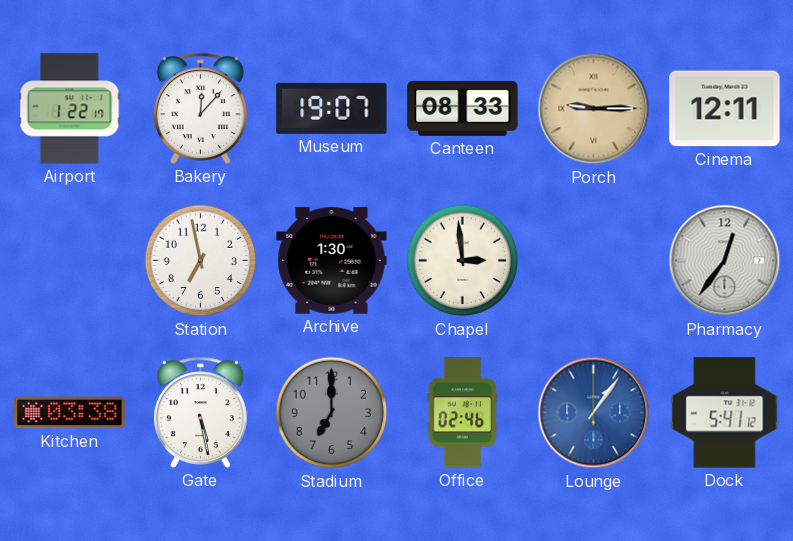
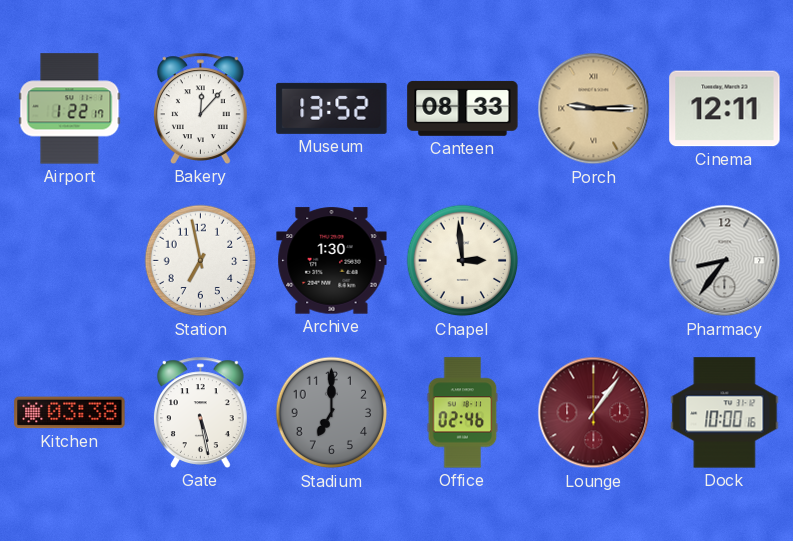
Museum: 19:07 -> 13:52 (332, 108)
Pharmacy: 12:36 -> 8:36 (725, 261)
Lounge dial: blue -> burgundy (594, 413)
Dock: 5:41 -> 10:00 (725, 413)
